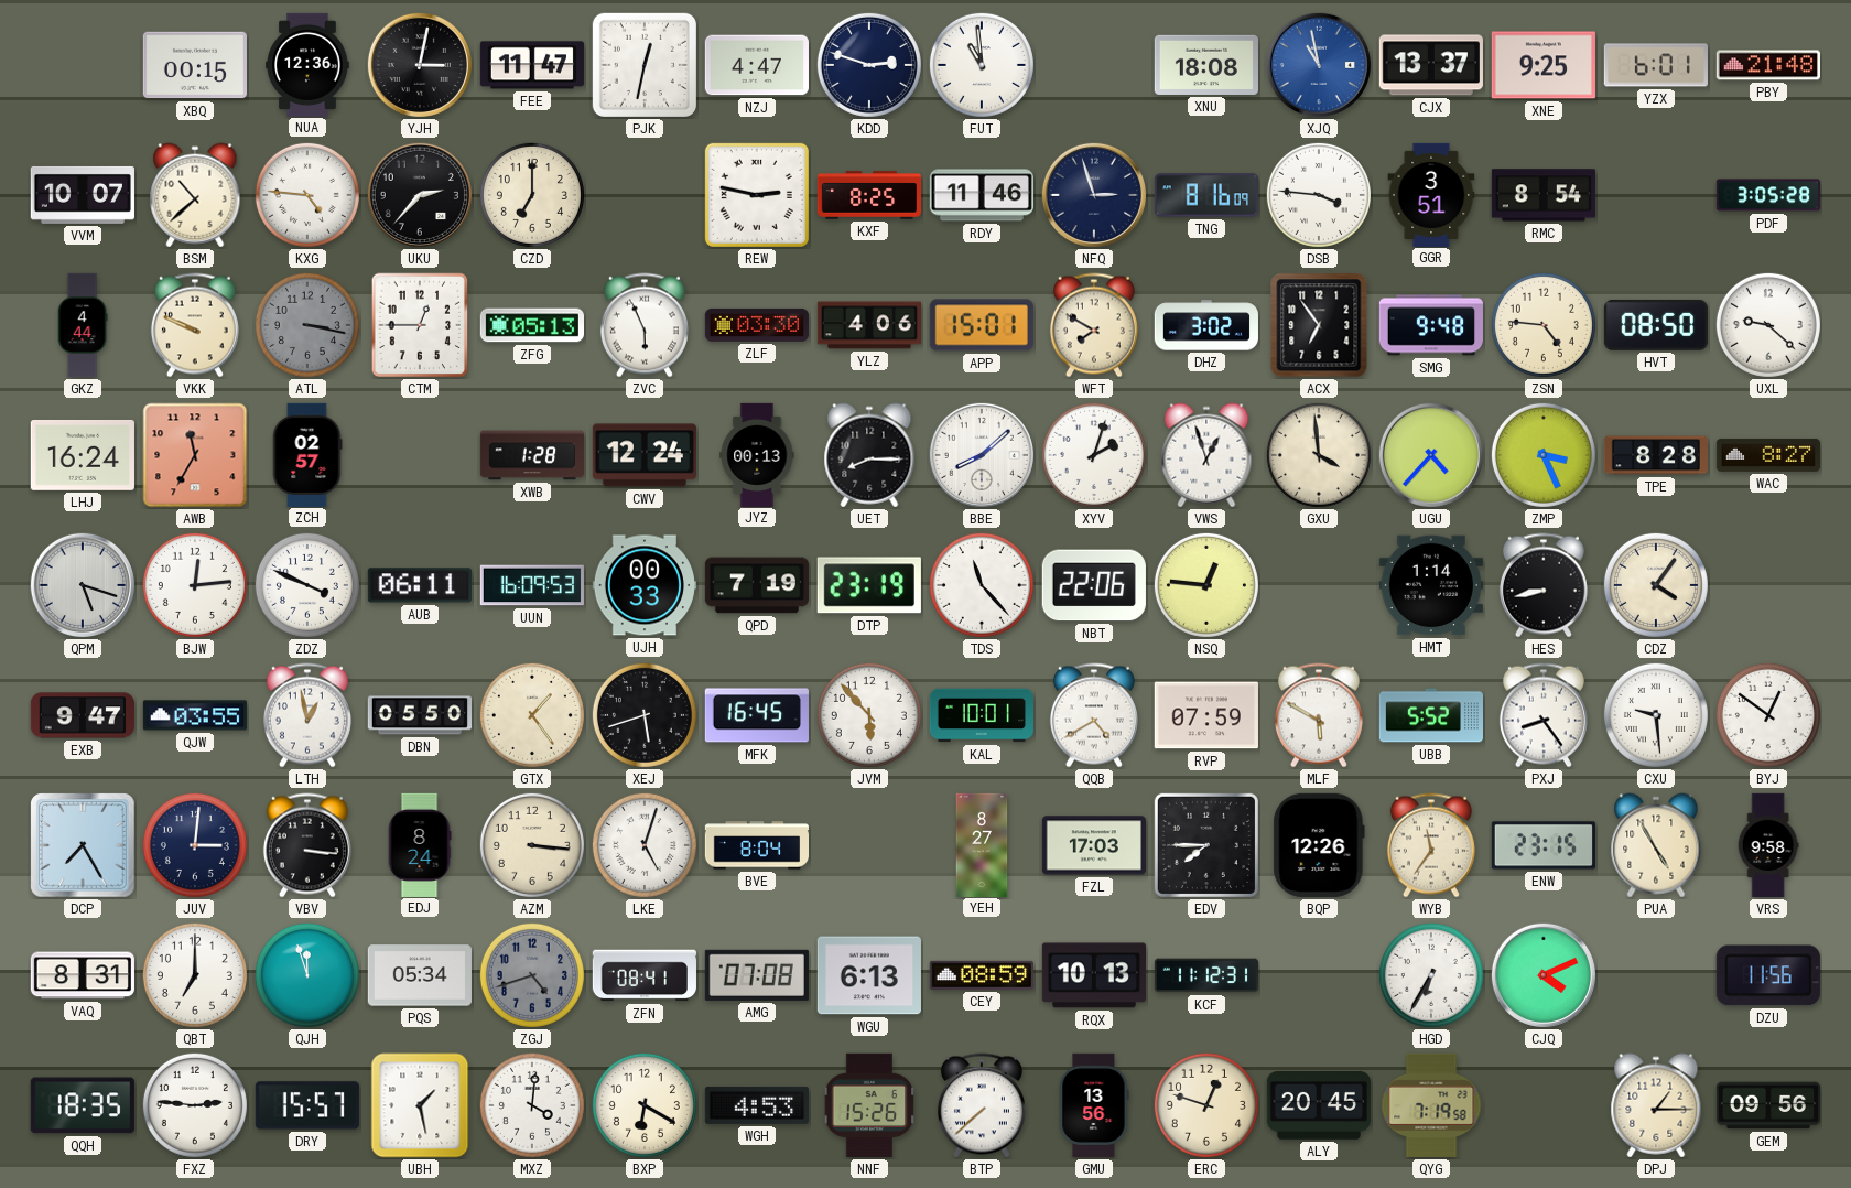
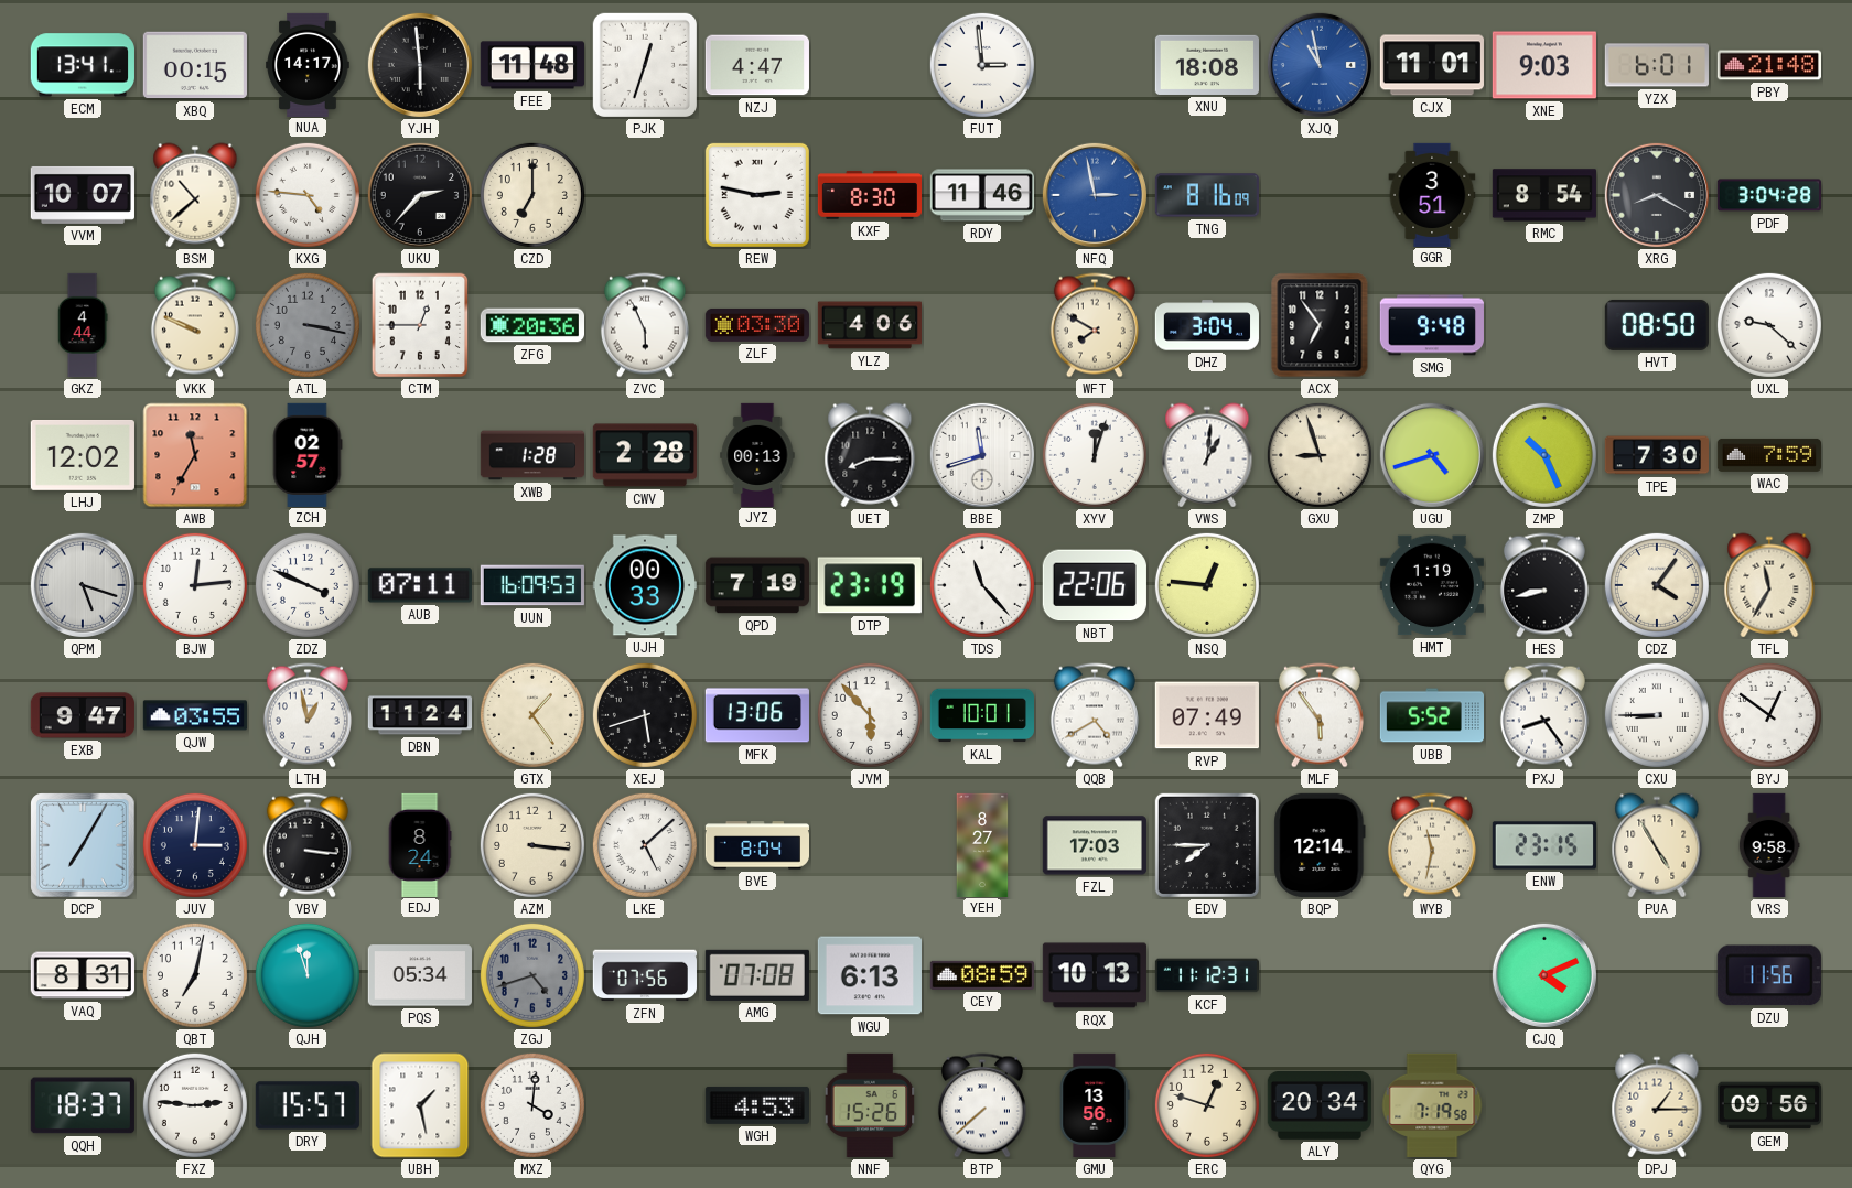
ECM: none -> 13:41 (83, 65)
NUA: 12:36 -> 14:17 (308, 64)
YJH: 3:02 -> 5:59 (420, 65)
FEE: 11:47 -> 11:48 (532, 65)
PJK: 12:32 -> 12:33 (645, 65)
KDD: 2:48 -> none (869, 65)
FUT: 10:59 -> 2:59 (982, 65)
CJX: 13:37 -> 11:01 (1432, 65)
XNE: 9:25 -> 9:03 (1544, 65)
KXF: 8:25 -> 8:30 (869, 195)
NFQ: 2:57 -> 2:58 (1095, 195)
NFQ dial: navy -> blue (1095, 195)
DSB: 3:46 -> none (1319, 195)
XRG: none -> 8:20 (1657, 195)
PDF: 3:05 -> 3:04 (1769, 195)
ZFG: 05:13 -> 20:36 (531, 325)
APP: 15:01 -> none (982, 325)
DHZ: 3:02 -> 3:04 (1207, 325)
ZSN: 4:46 -> none (1544, 325)
LHJ: 16:24 -> 12:02 (83, 455)
CWV: 12:24 -> 2:28 (645, 455)
BBE: 8:08 -> 11:42 (982, 455)
XYV: 2:03 -> 12:03 (1095, 455)
VWS: 12:57 -> 1:01 (1207, 455)
GXU: 3:59 -> 8:57 (1320, 455)
UGU: 4:37 -> 4:42 (1432, 455)
ZMP: 3:26 -> 10:26 (1544, 455)
TPE: 8:28 -> 7:30 (1657, 455)
WAC: 8:27 -> 7:59 (1769, 455)
AUB: 06:11 -> 07:11 (420, 585)
HMT: 1:14 -> 1:19 (1432, 585)
TFL: none -> 11:35 (1769, 585)
DBN: 05:50 -> 11:24 (419, 715)
MFK: 16:45 -> 13:06 (757, 715)
RVP: 07:59 -> 07:49 (1207, 715)
MLF: 5:50 -> 5:54 (1320, 715)
CXU: 9:29 -> 8:45 (1657, 715)
DCP: 7:25 -> 7:05 (83, 845)
LKE: 5:03 -> 5:08 (645, 845)
BQP: 12:26 -> 12:14 (1320, 845)
WYB: 11:36 -> 11:32 (1432, 845)
QBT: 7:00 -> 7:02 (195, 975)
ZFN: 08:41 -> 07:56 (645, 975)
HGD: 6:35 -> none (1431, 975)
QQH: 18:35 -> 18:37 (83, 1105)
BXP: 6:20 -> none (645, 1105)
ALY: 20:45 -> 20:34 (1320, 1106)
